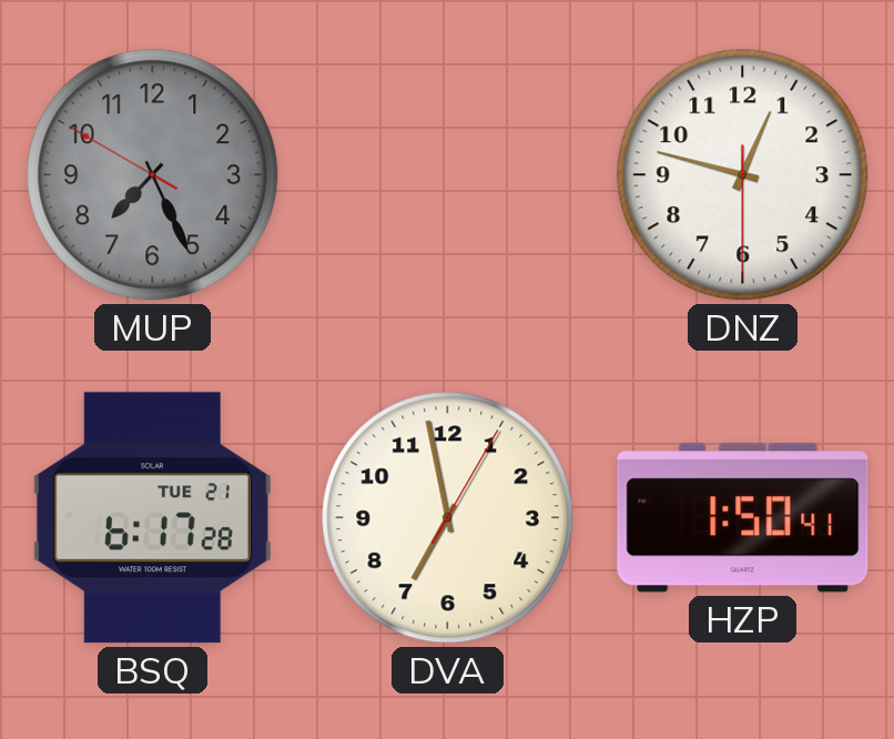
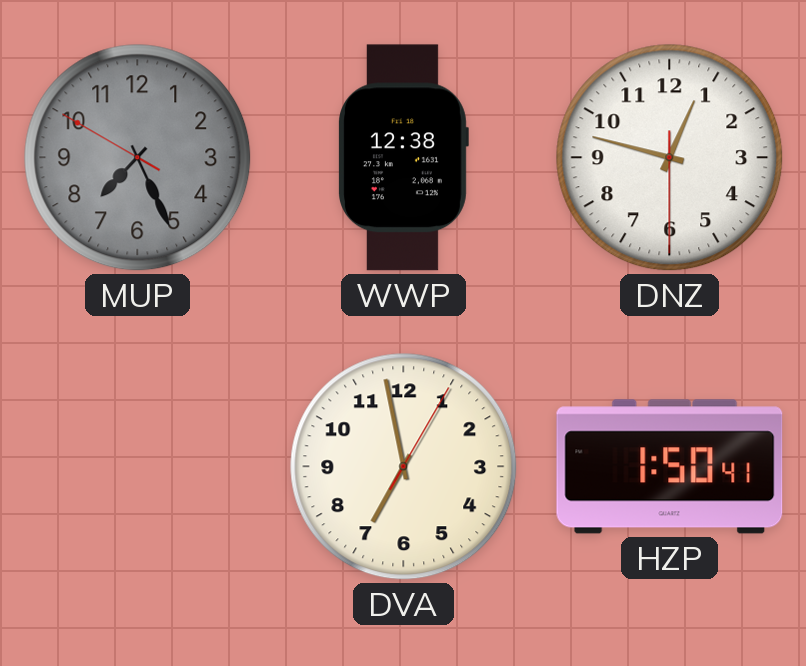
WWP: none -> 12:38 (404, 158)
BSQ: 6:17 -> none (152, 518)
